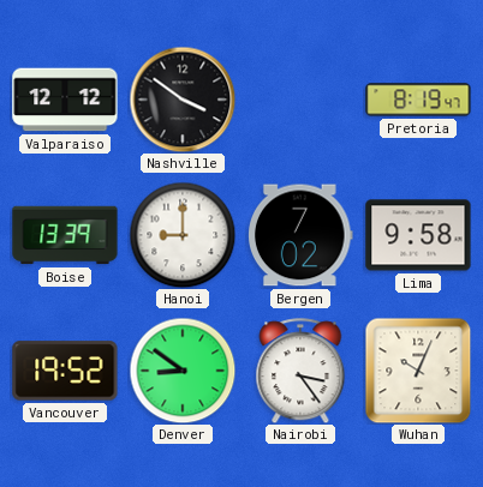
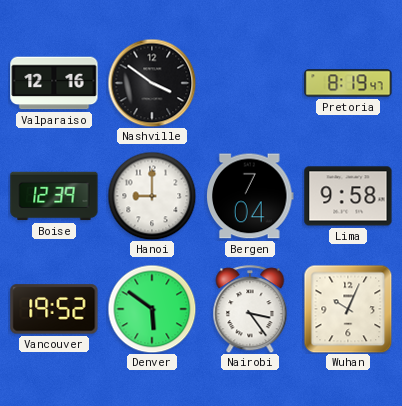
Valparaiso: 12:12 -> 12:16 (54, 83)
Boise: 13:39 -> 12:39 (54, 196)
Bergen: 7:02 -> 7:04 (250, 196)
Denver: 8:51 -> 5:51 (152, 309)
